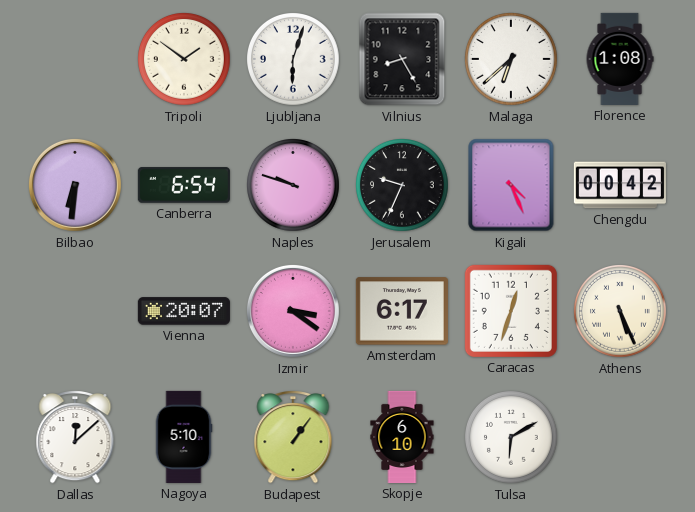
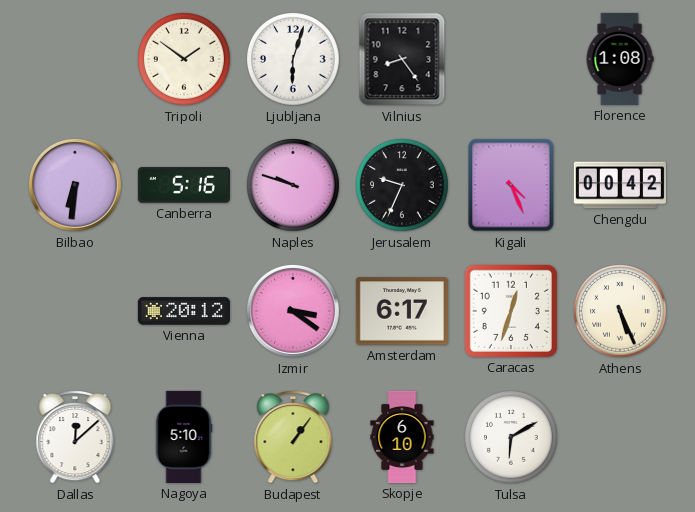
Vilnius: 8:25 -> 8:24 (402, 59)
Malaga: 6:38 -> none (512, 60)
Canberra: 6:54 -> 5:16 (184, 185)
Vienna: 20:07 -> 20:12 (184, 311)
